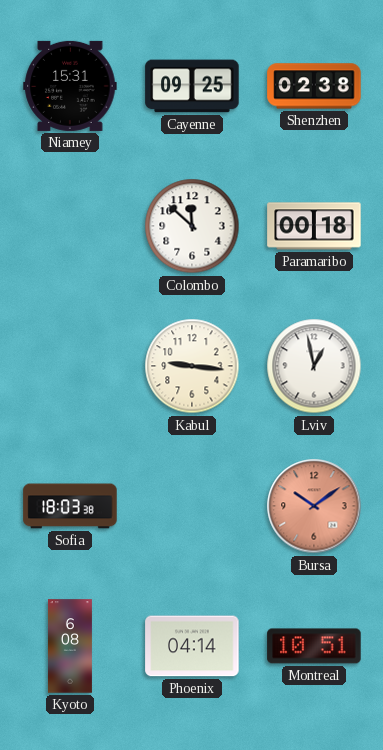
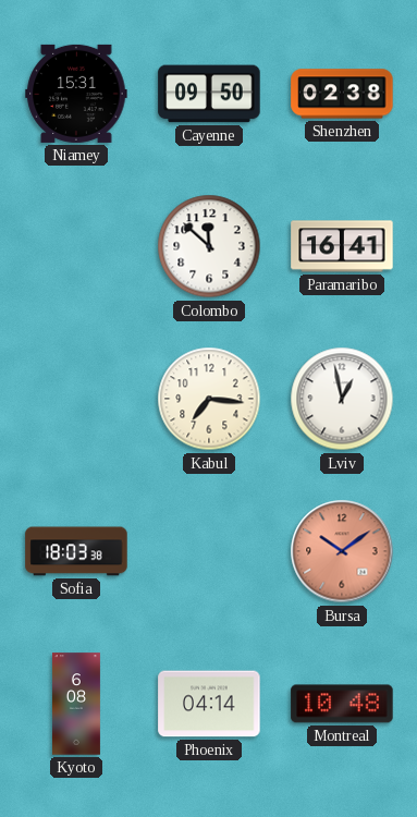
Cayenne: 09:25 -> 09:50 (209, 94)
Paramaribo: 00:18 -> 16:41 (342, 246)
Kabul: 9:16 -> 7:16 (209, 399)
Montreal: 10:51 -> 10:48 (342, 704)
